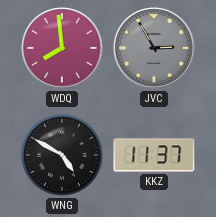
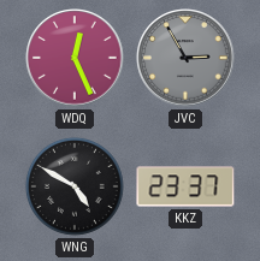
WDQ: 7:59 -> 12:26 (75, 58)
KKZ: 11:37 -> 23:37 (185, 186)
